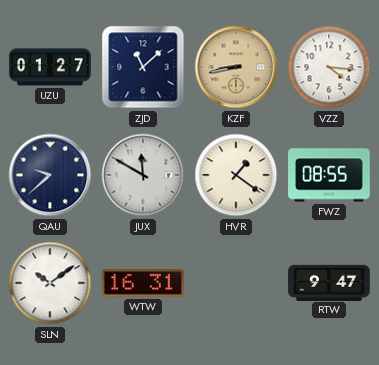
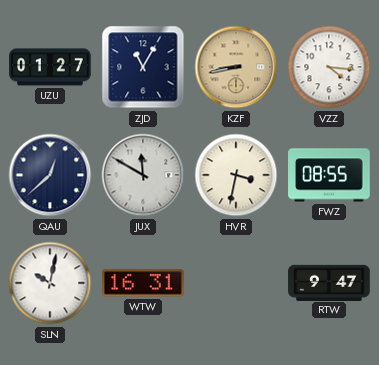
ZJD: 11:08 -> 11:05 (143, 67)
QAU: 9:38 -> 12:38 (50, 175)
HVR: 1:21 -> 3:32 (236, 175)
SLN: 10:09 -> 10:02 (50, 283)
